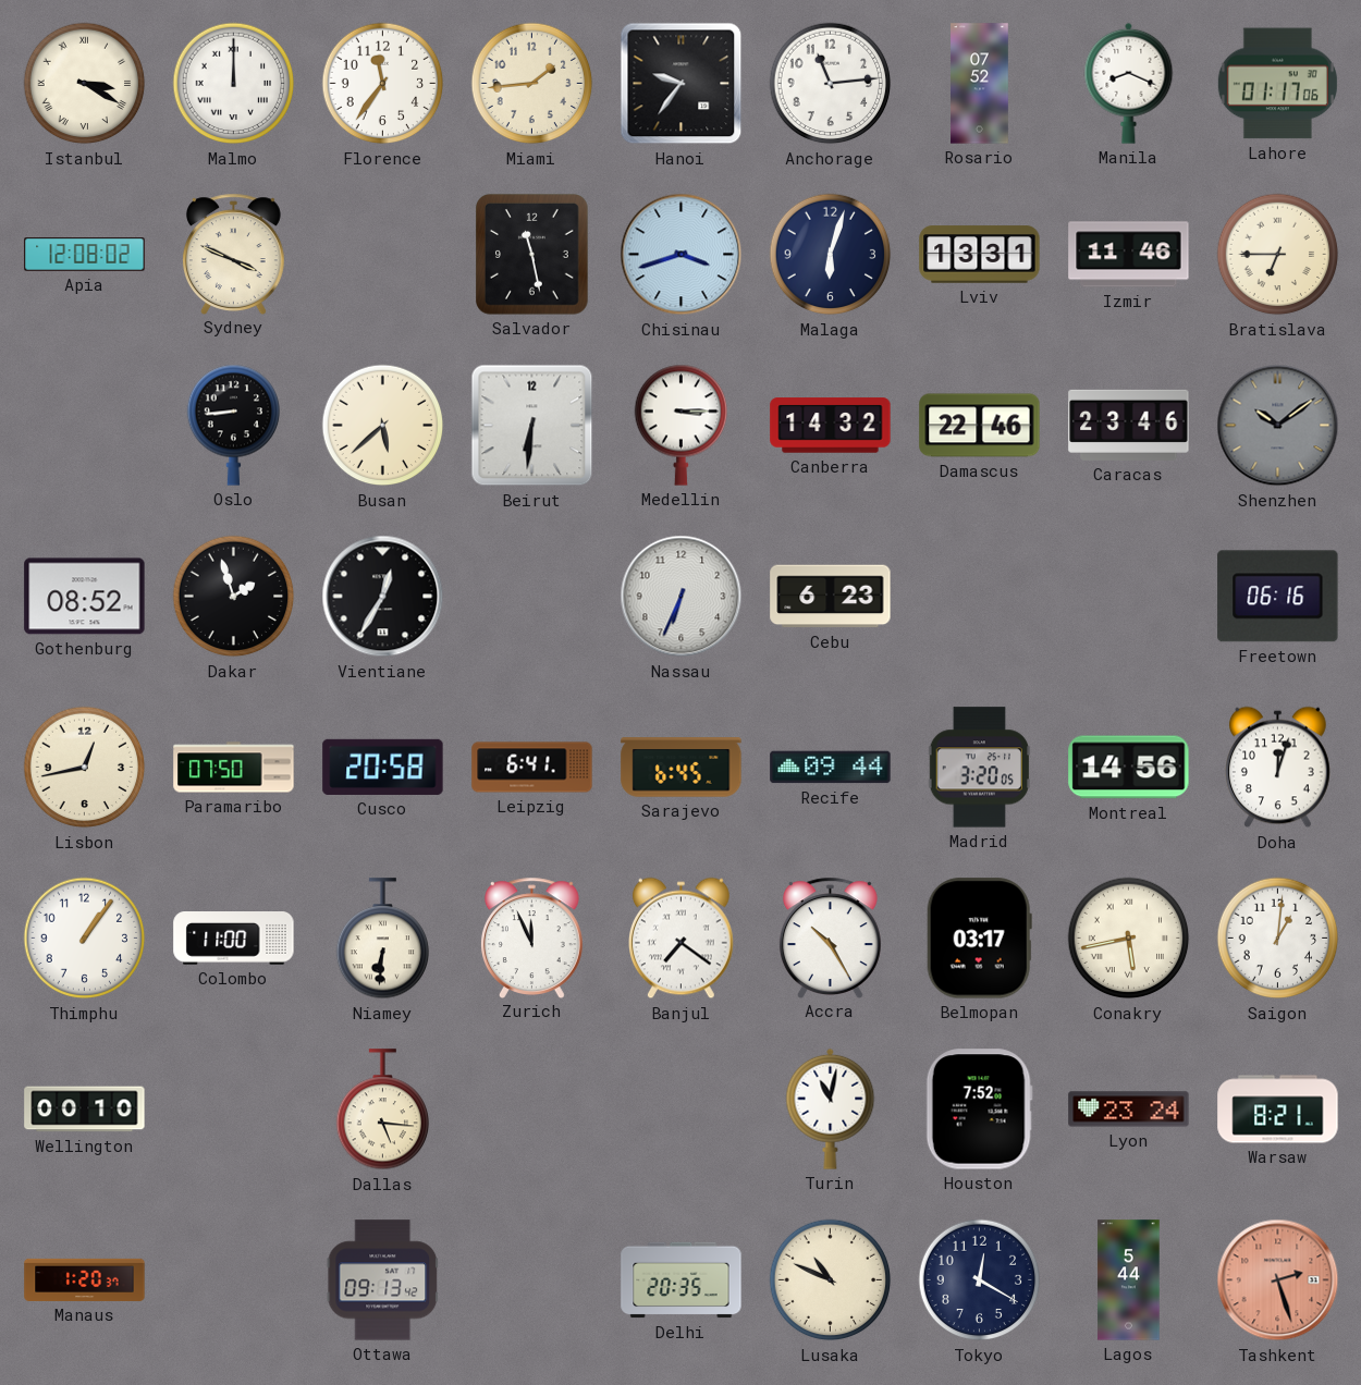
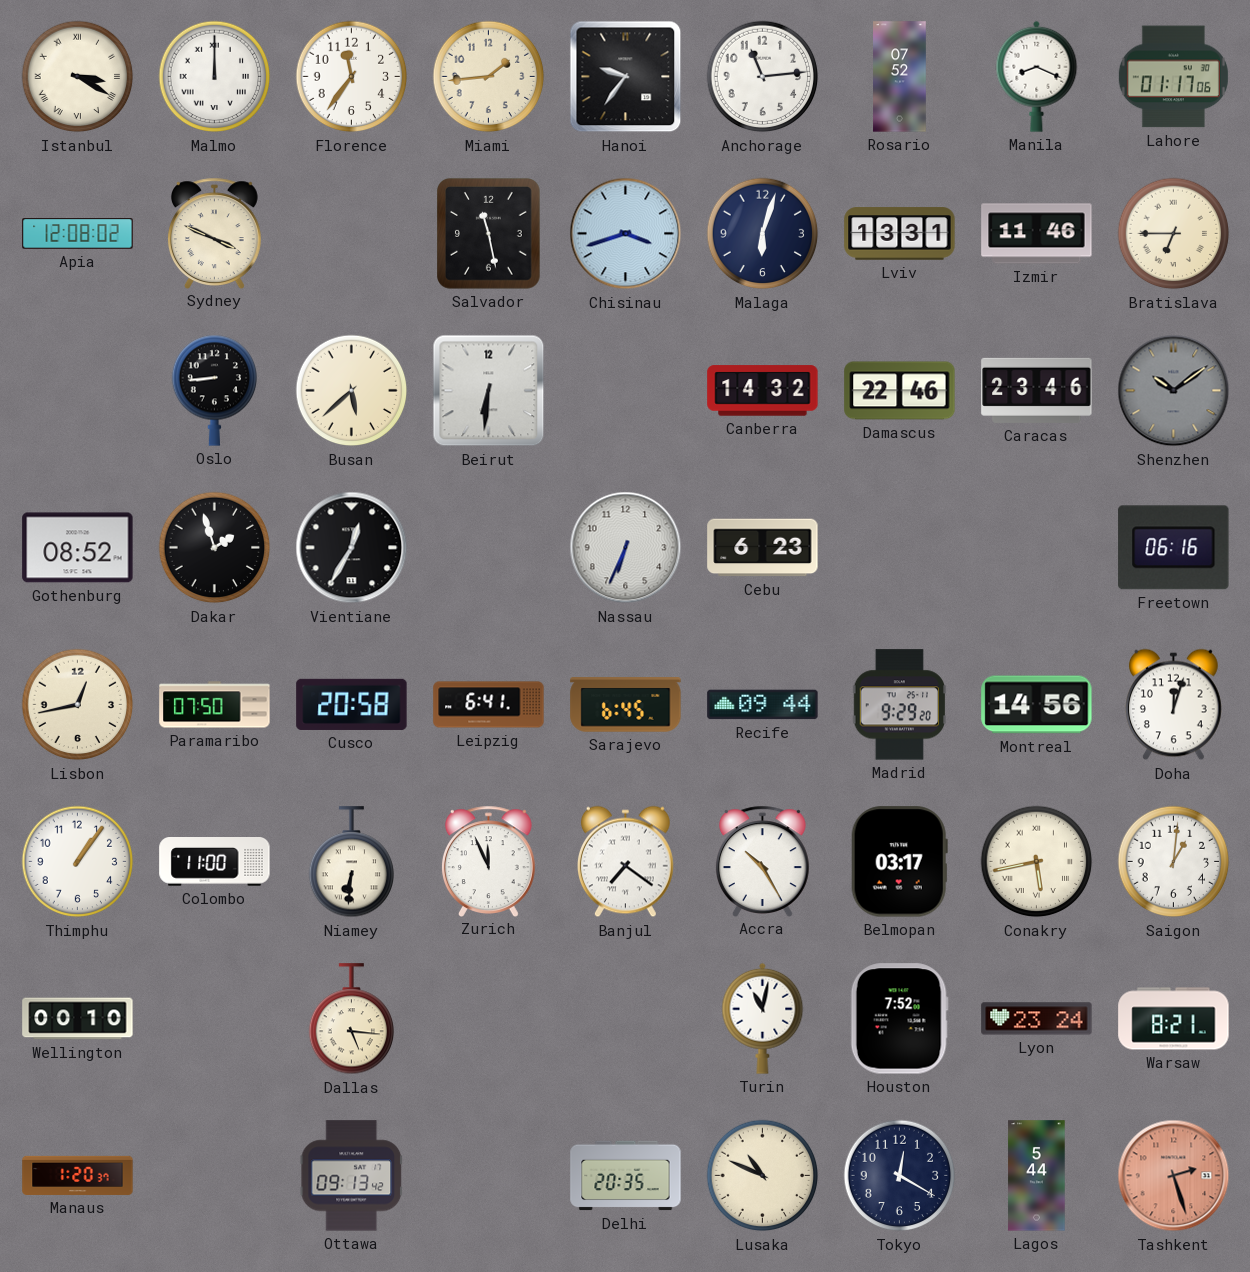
Medellin: 3:15 -> none (680, 425)
Madrid: 3:20 -> 9:29 (899, 705)
